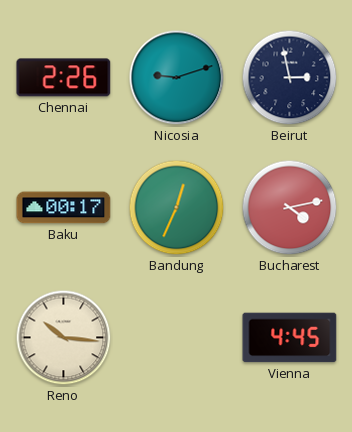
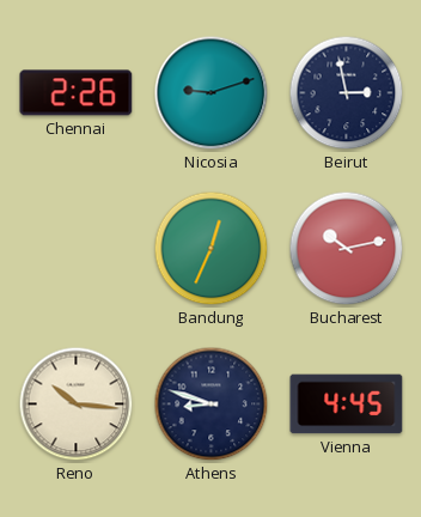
Baku: 00:17 -> none (64, 208)
Bucharest: 4:13 -> 10:13 (347, 249)
Athens: none -> 8:48 (212, 405)
